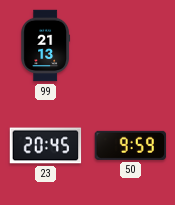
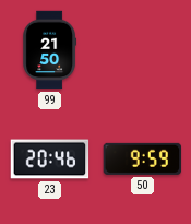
99: 21:13 -> 21:50 (50, 50)
23: 20:45 -> 20:46 (50, 160)
